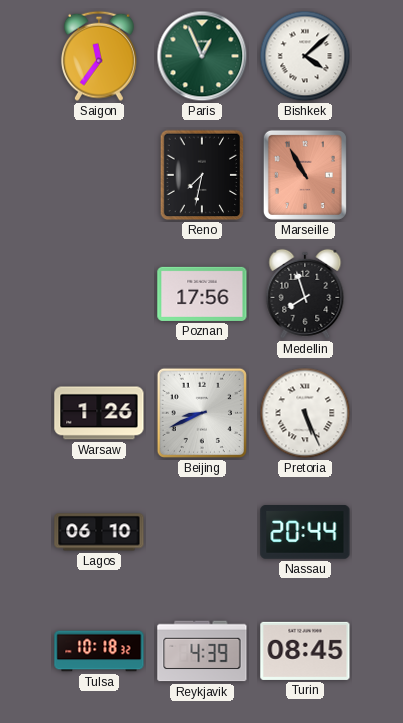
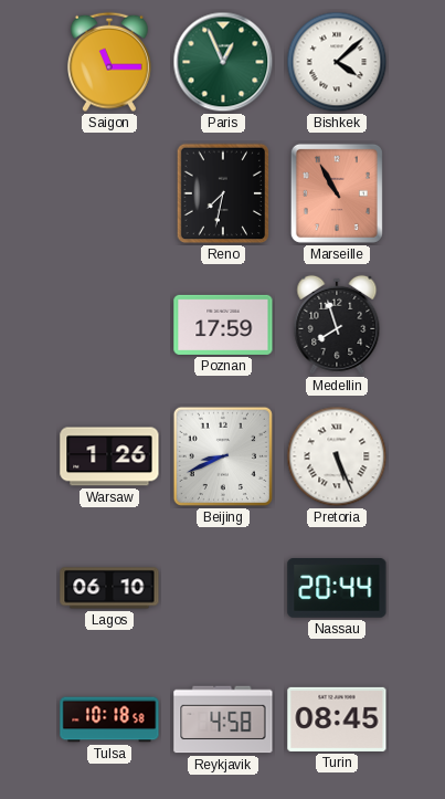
Saigon: 11:36 -> 11:15 (109, 62)
Poznan: 17:56 -> 17:59 (223, 325)
Tulsa: 10:18:32 -> 10:18:58 (109, 719)
Reykjavik: 4:39 -> 4:58 (223, 719)
